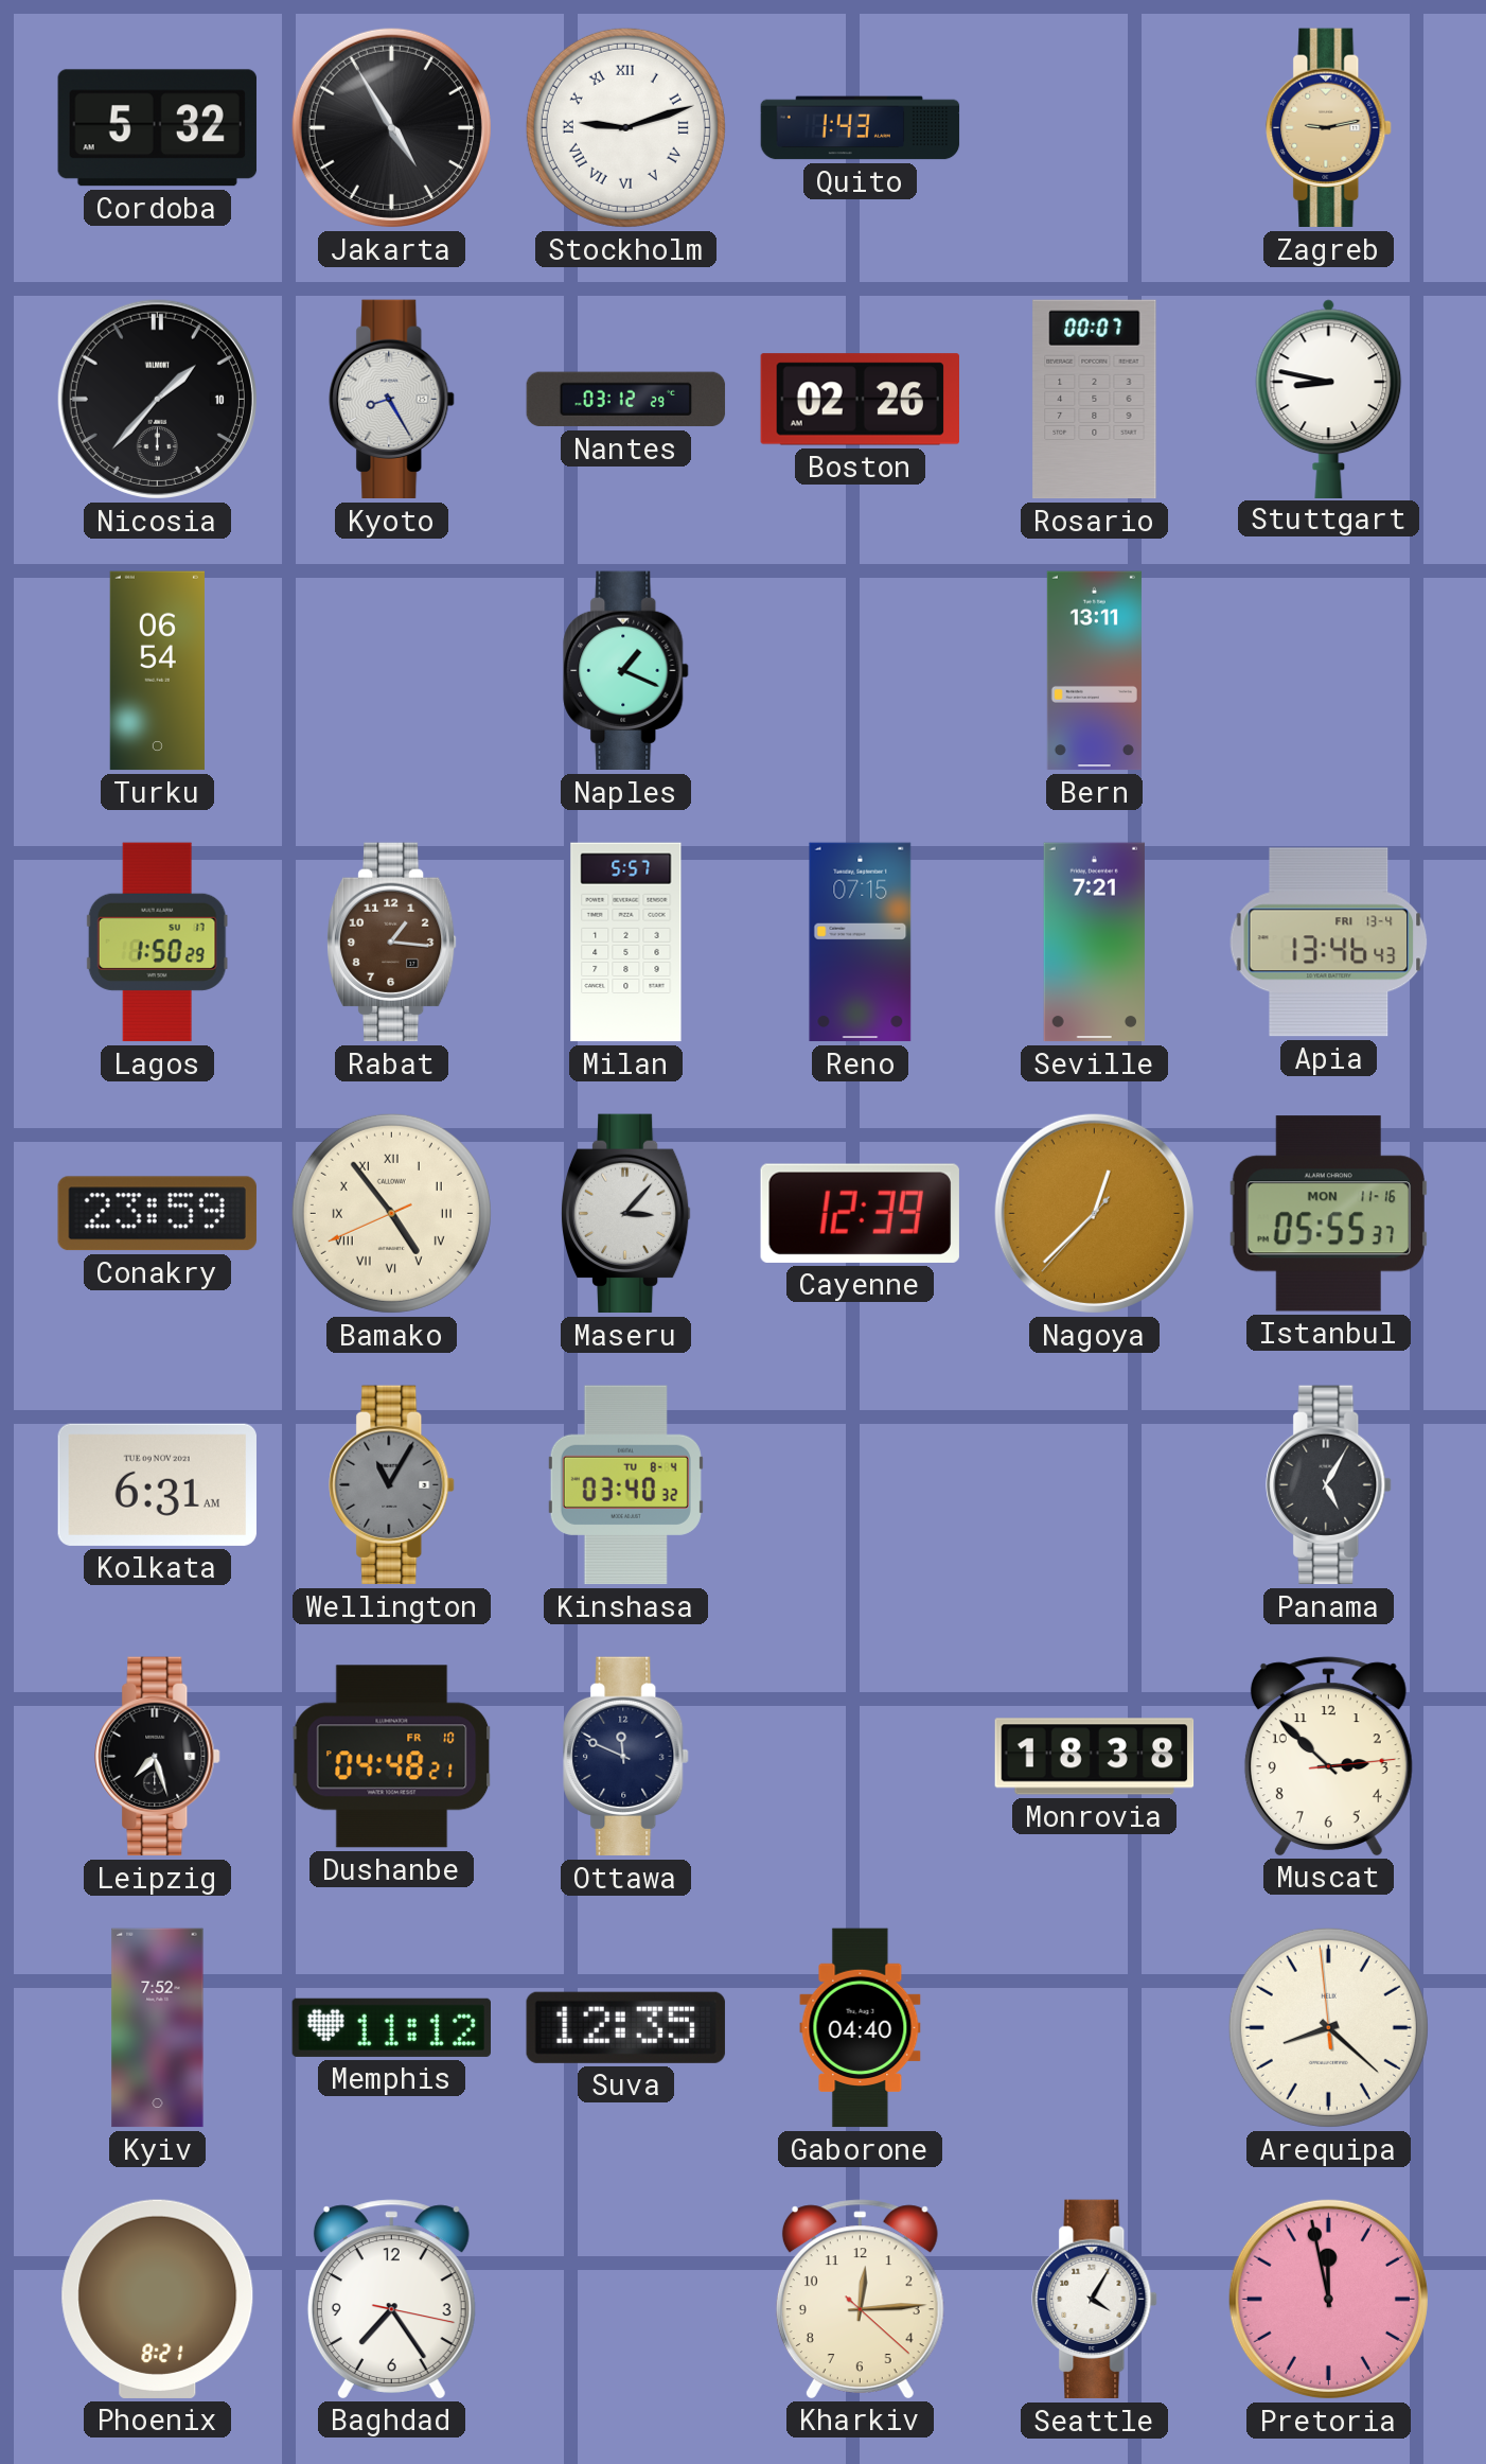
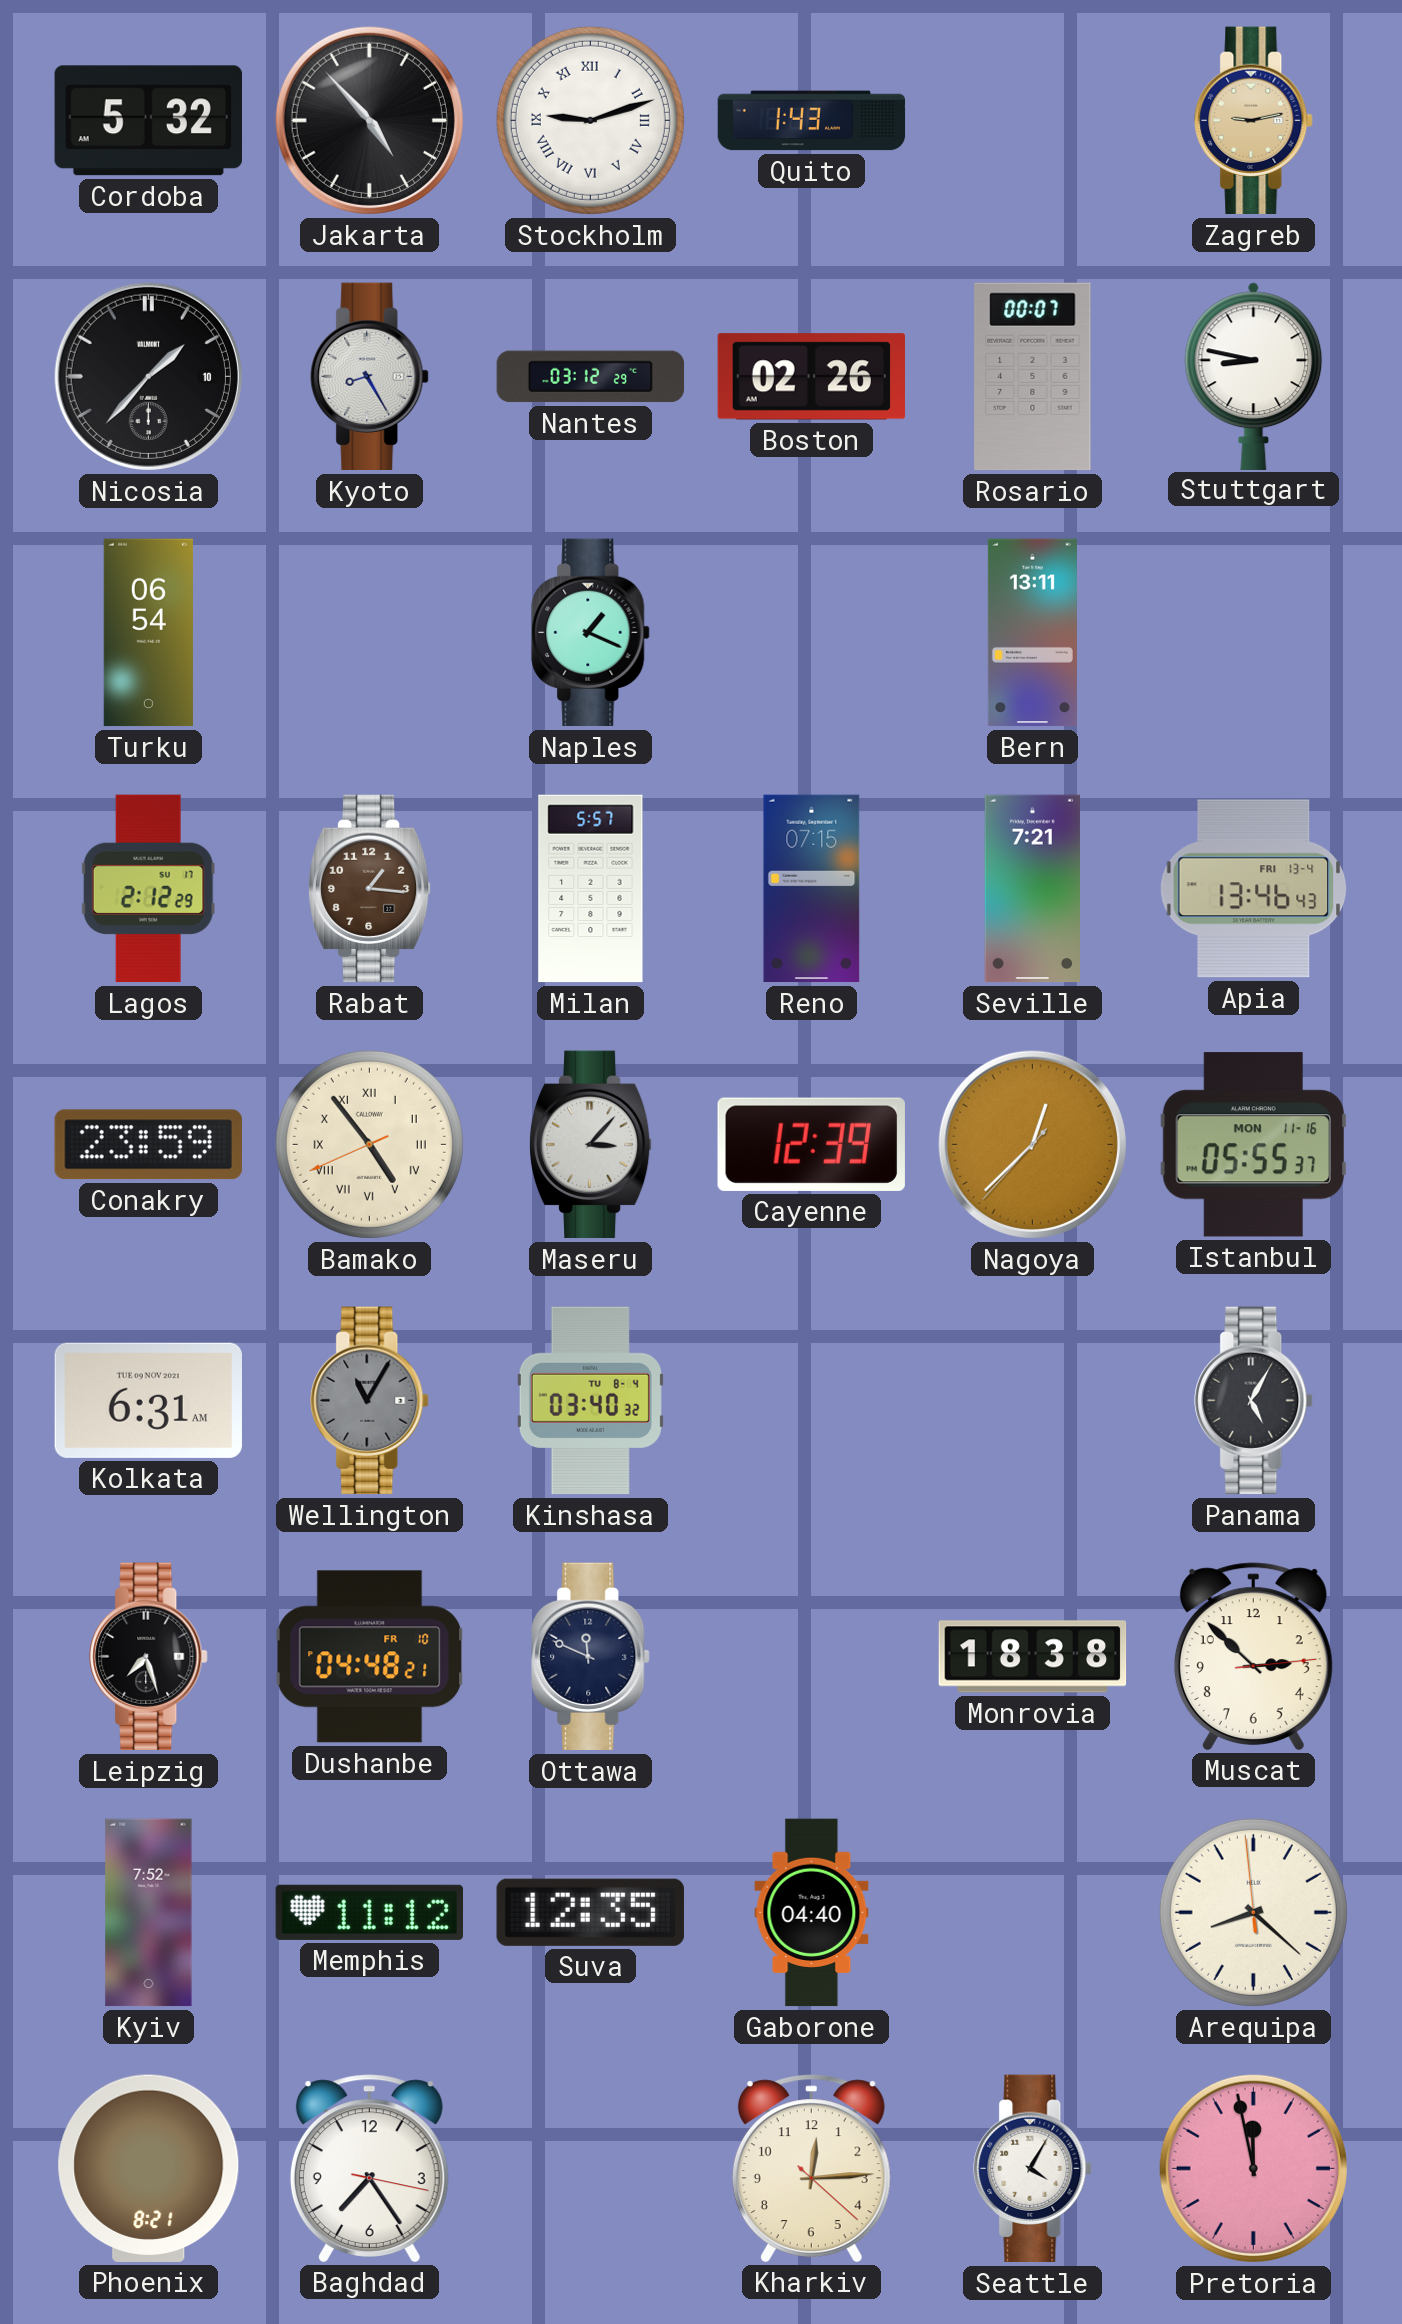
Jakarta: 4:55 -> 4:53 (369, 120)
Lagos: 1:50 -> 2:12 (148, 889)
